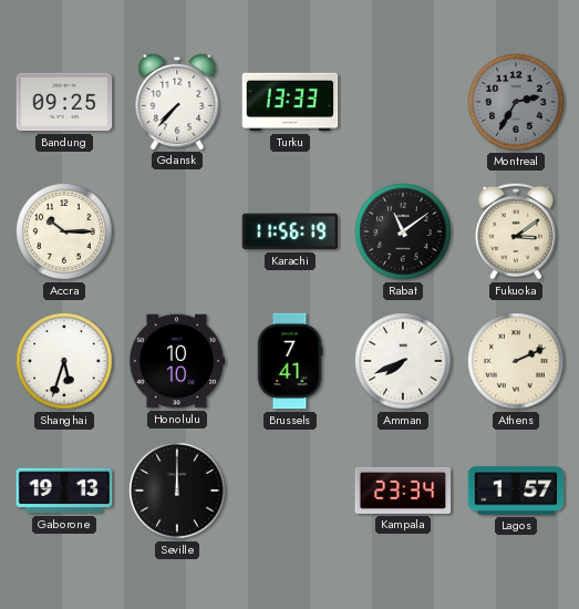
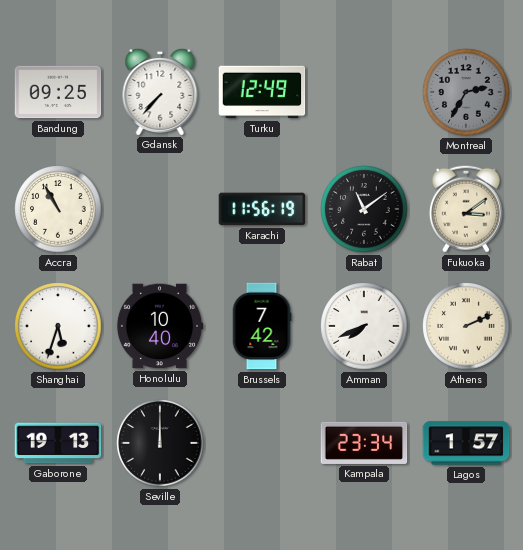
Turku: 13:33 -> 12:49 (262, 92)
Accra: 10:15 -> 10:55 (58, 209)
Honolulu: 10:10 -> 10:40 (160, 326)
Brussels: 7:41 -> 7:42 (262, 326)
